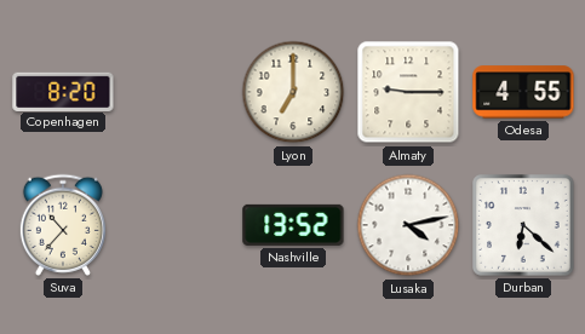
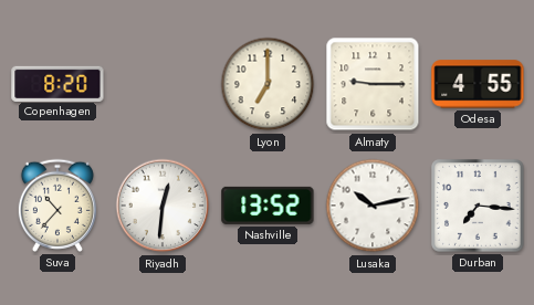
Riyadh: none -> 12:31 (163, 206)
Lusaka: 4:13 -> 10:13 (373, 206)
Durban: 6:22 -> 7:16 (479, 207)
